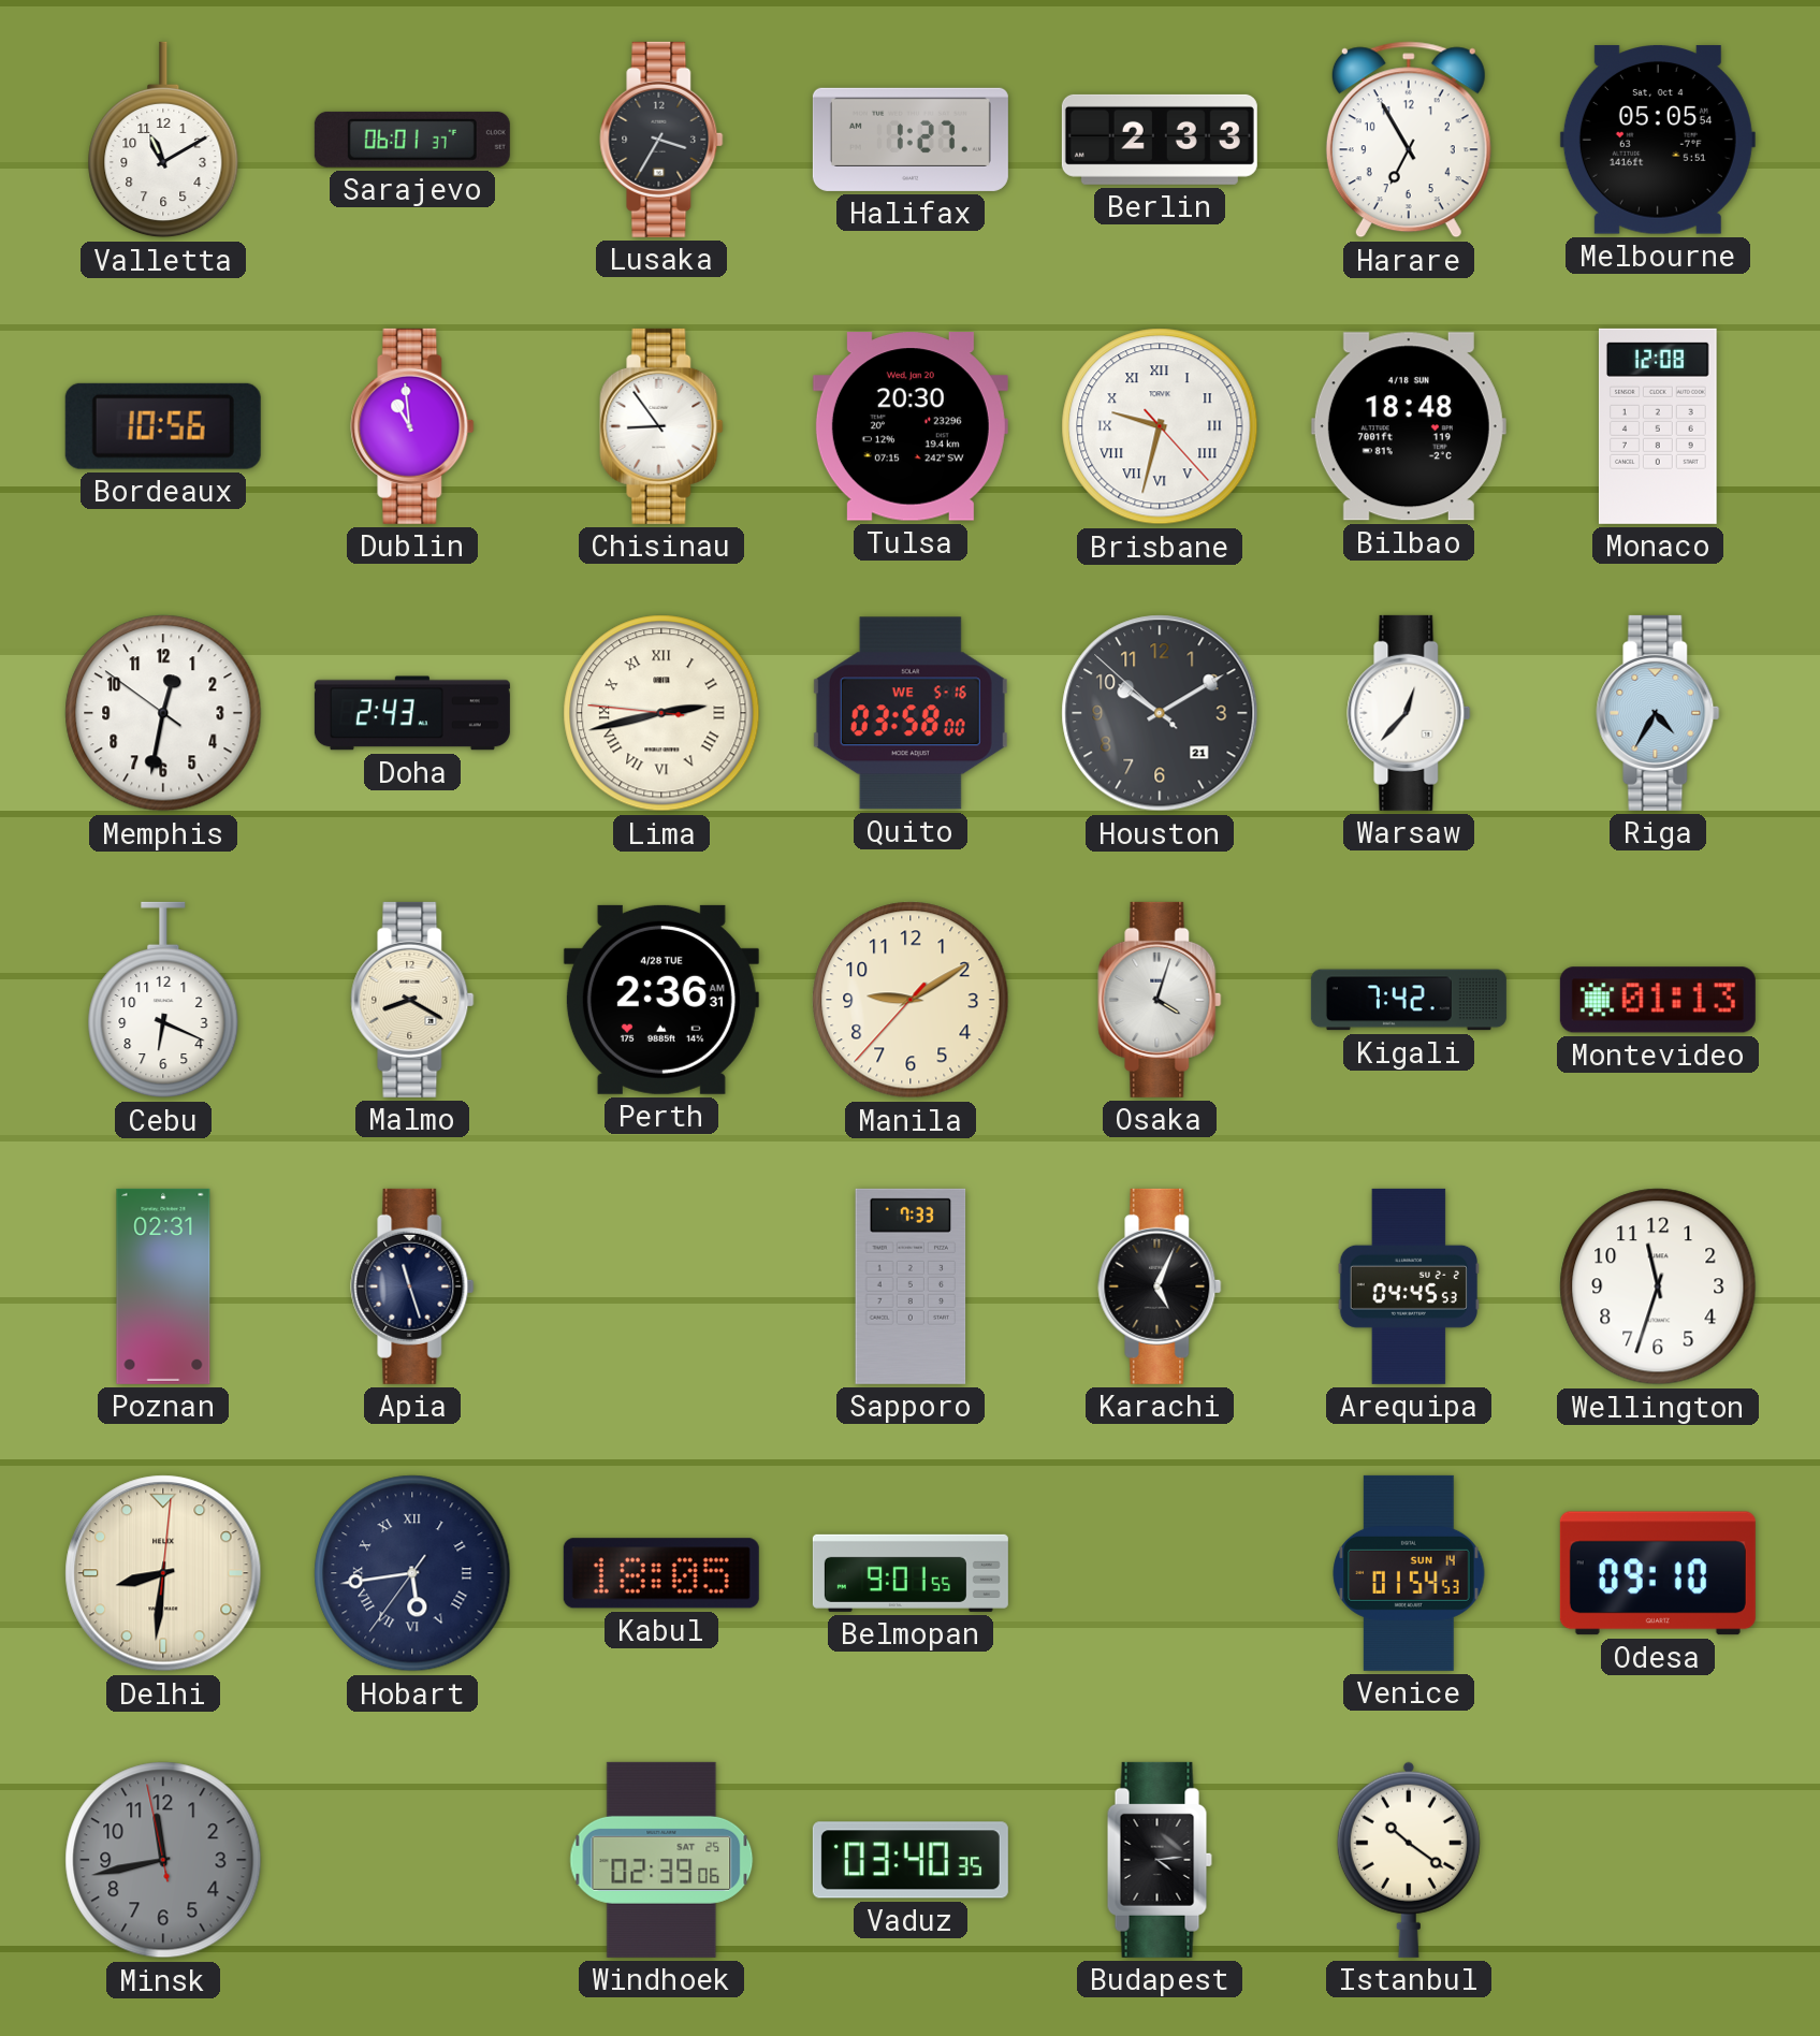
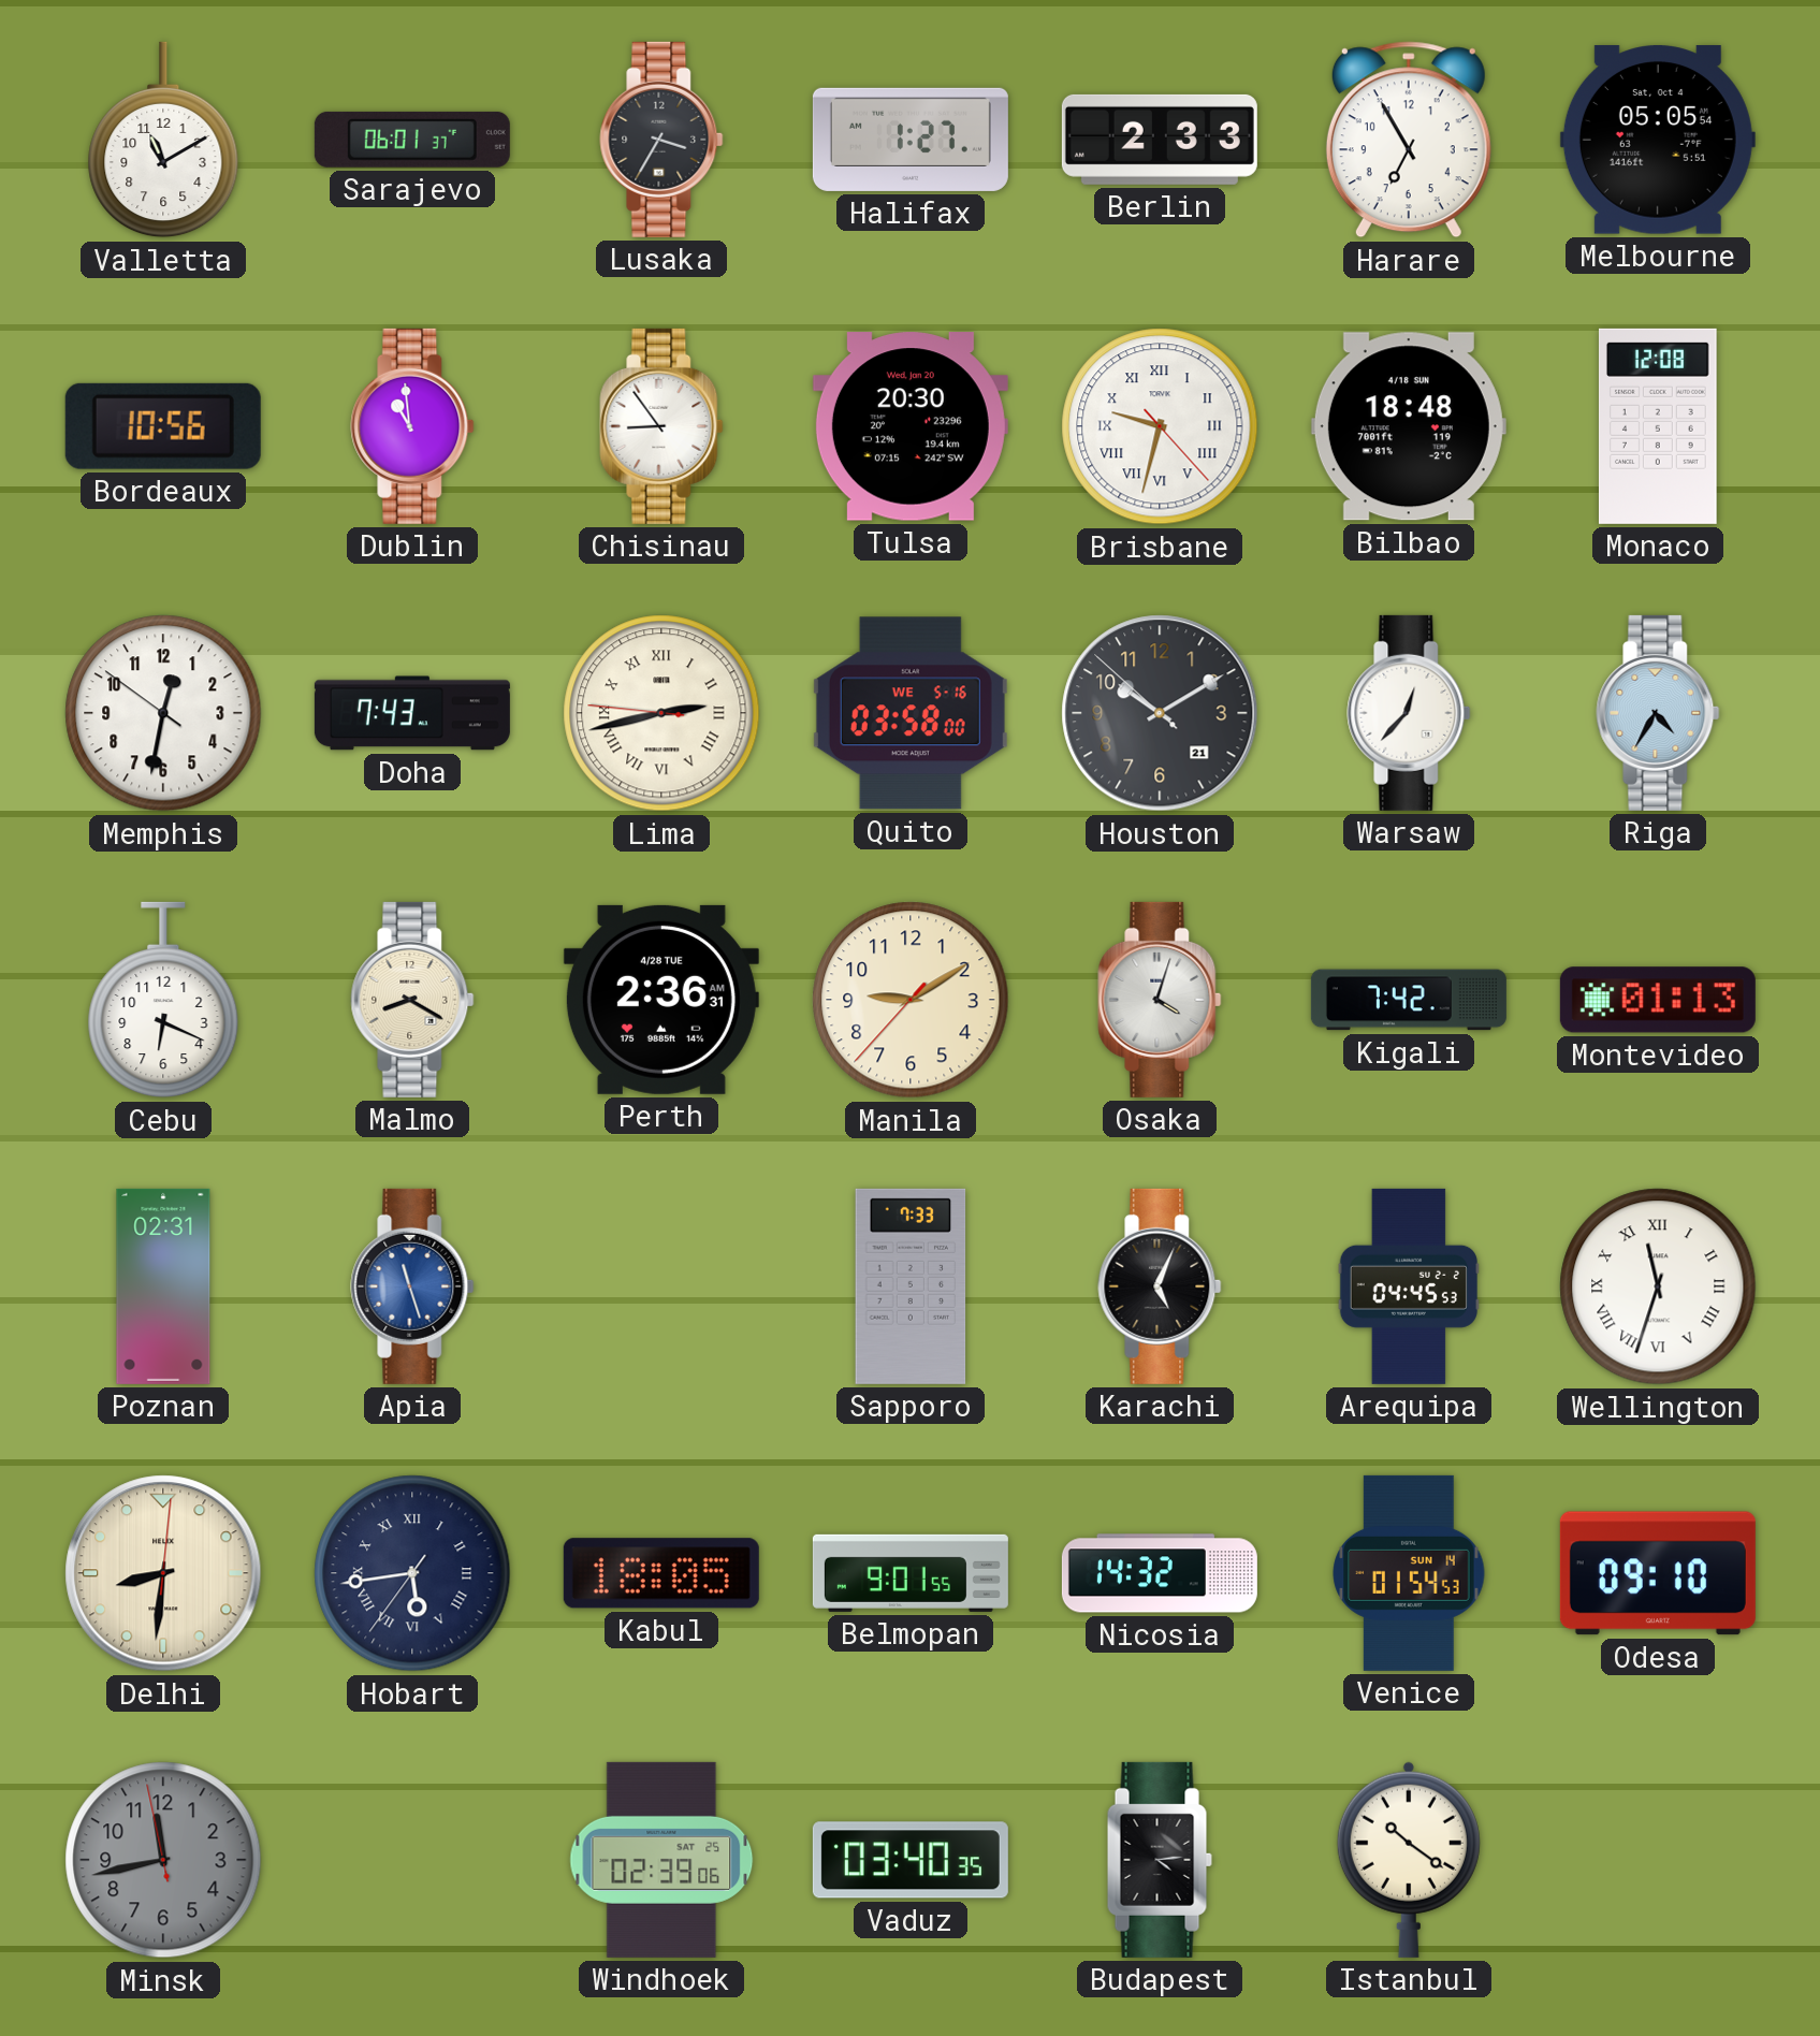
Doha: 2:43 -> 7:43 (412, 713)
Apia dial: navy -> blue (412, 1286)
Wellington numerals: Arabic -> Roman (1658, 1286)
Nicosia: none -> 14:32 (1160, 1573)
